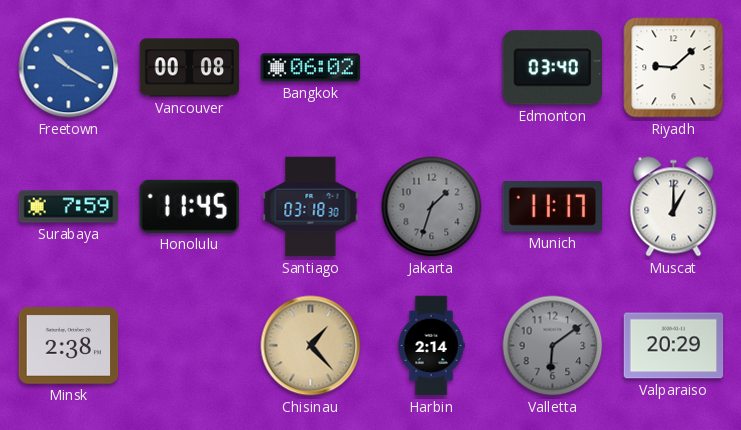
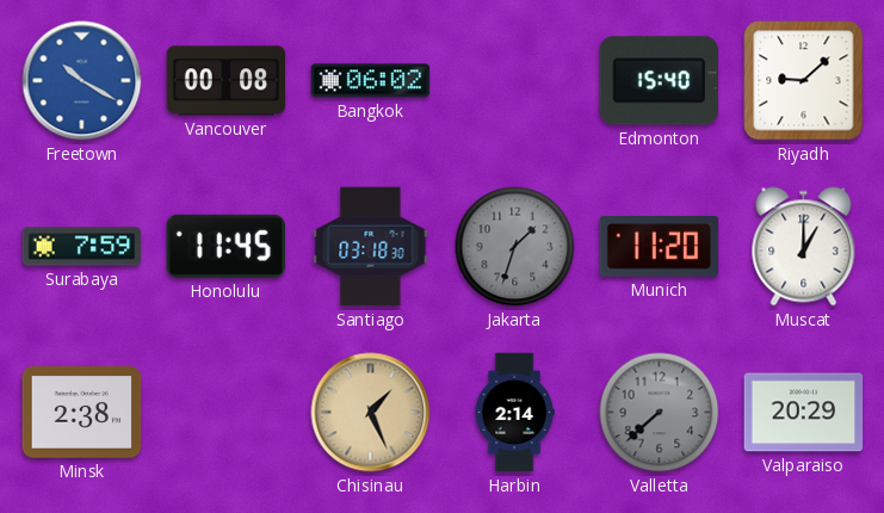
Edmonton: 03:40 -> 15:40 (659, 81)
Munich: 11:17 -> 11:20 (660, 247)
Chisinau: 1:23 -> 1:26 (371, 413)
Valletta: 6:09 -> 7:38 (660, 413)
